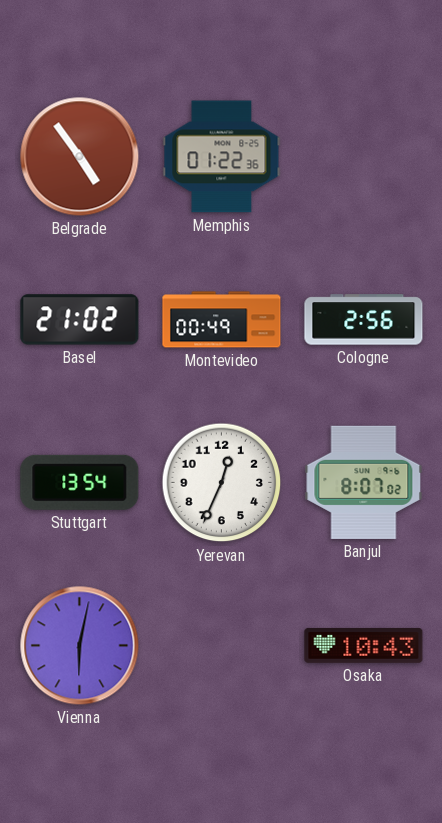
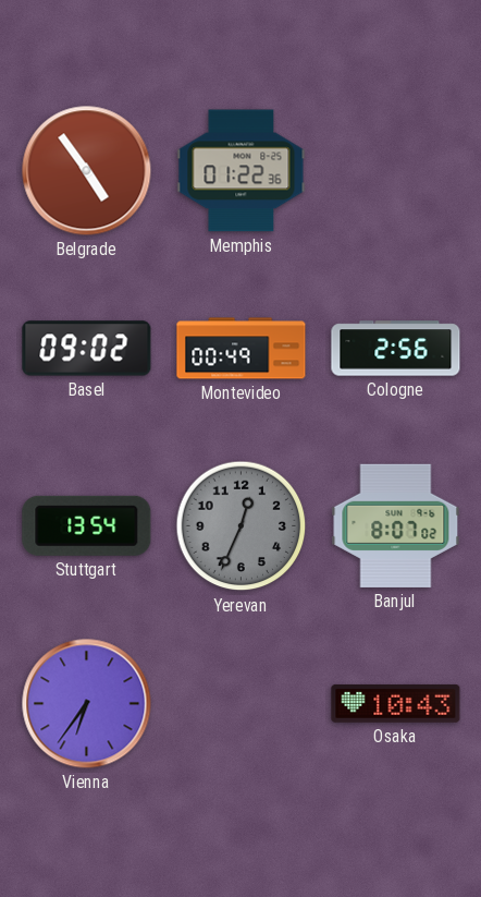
Basel: 21:02 -> 09:02 (87, 349)
Yerevan dial: white -> grey (242, 526)
Vienna: 6:02 -> 6:36 (87, 704)
